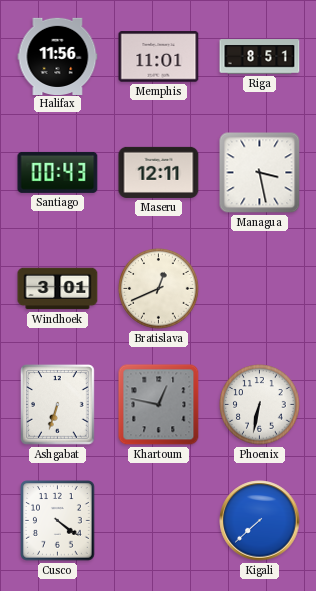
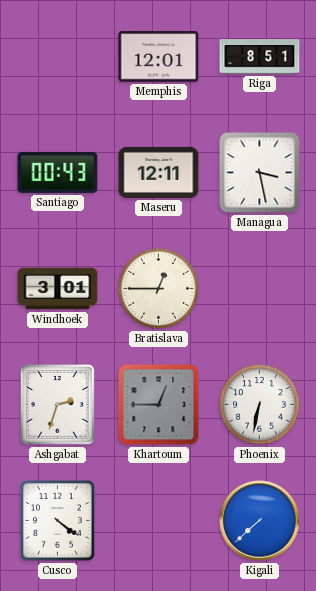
Halifax: 11:56 -> none (58, 56)
Memphis: 11:01 -> 12:01 (159, 57)
Bratislava: 12:41 -> 12:45 (159, 289)
Ashgabat: 6:33 -> 2:33 (58, 405)
Khartoum: 12:47 -> 12:45 (159, 405)
